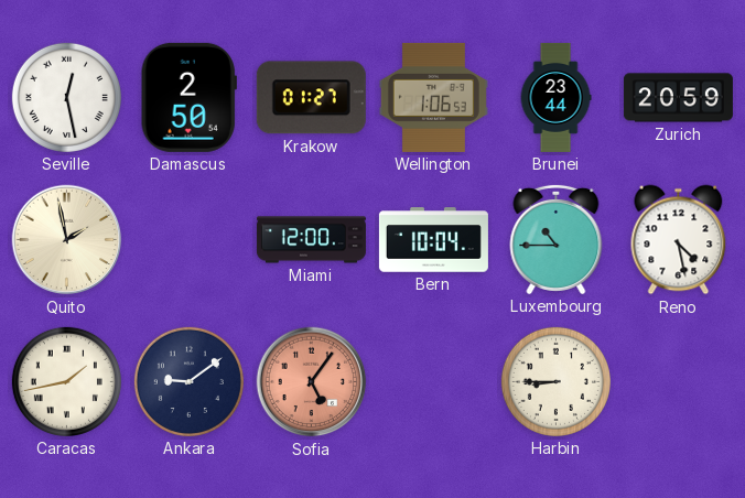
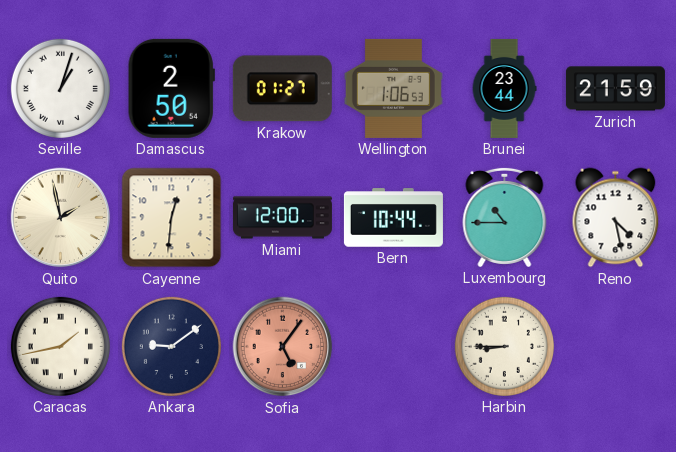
Seville: 12:28 -> 1:03 (60, 88)
Zurich: 20:59 -> 21:59 (615, 89)
Cayenne: none -> 12:31 (172, 218)
Bern: 10:04 -> 10:44 (393, 218)
